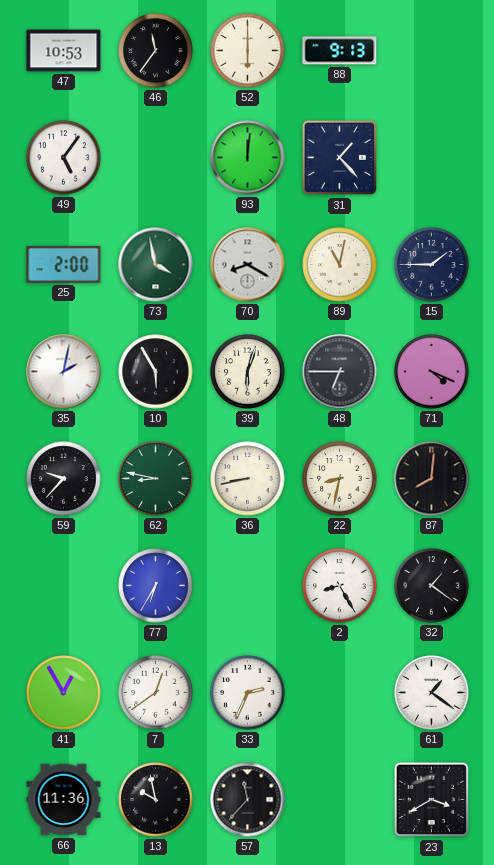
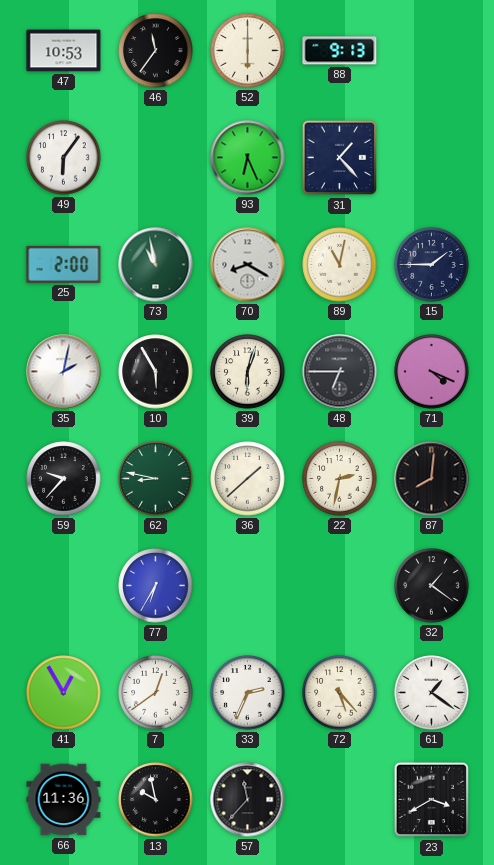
49: 5:06 -> 6:06 (64, 158)
93: 12:01 -> 6:26 (248, 158)
73: 3:58 -> 10:58 (156, 265)
36: 8:43 -> 1:38 (248, 479)
22: 8:32 -> 2:32 (340, 479)
2: 8:25 -> none (340, 586)
72: none -> 5:23 (340, 693)
